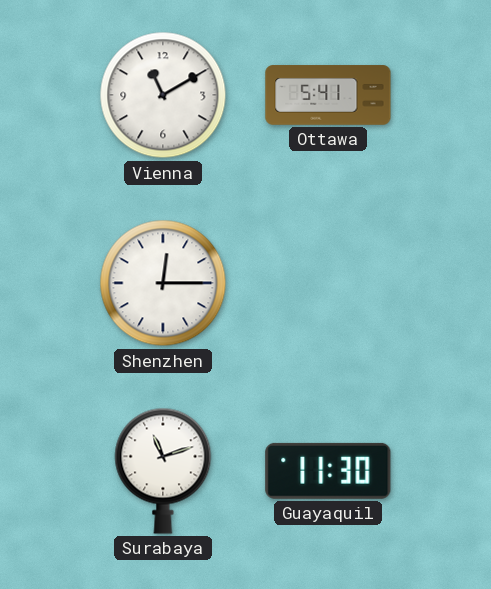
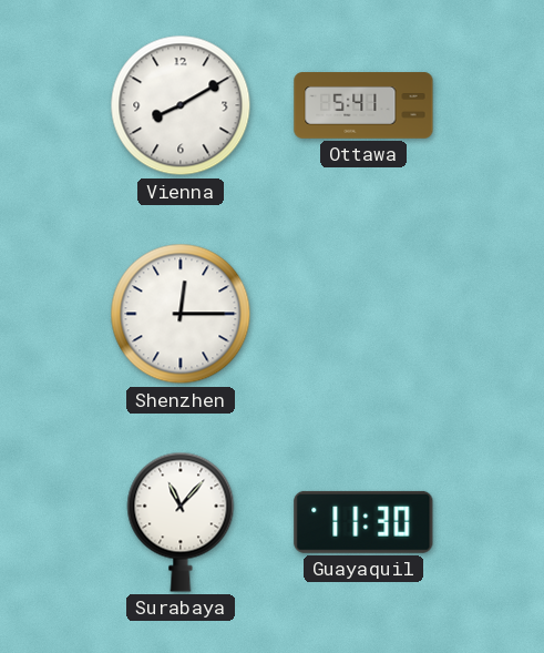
Vienna: 11:10 -> 8:10 (181, 105)
Surabaya: 11:12 -> 11:07 (181, 522)
